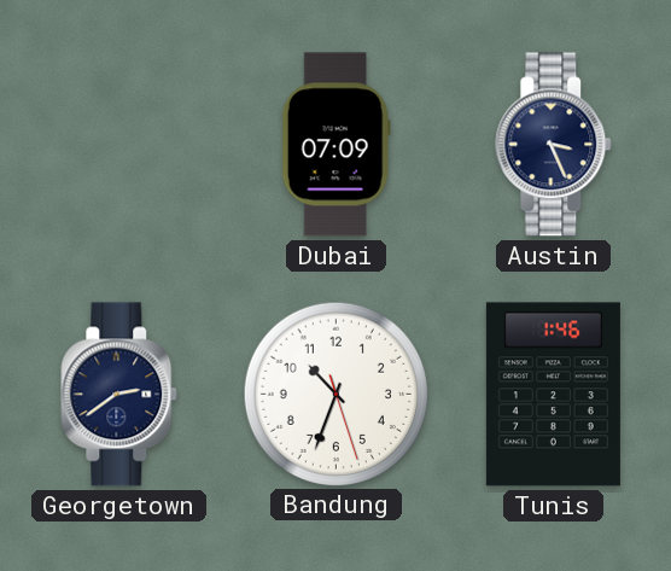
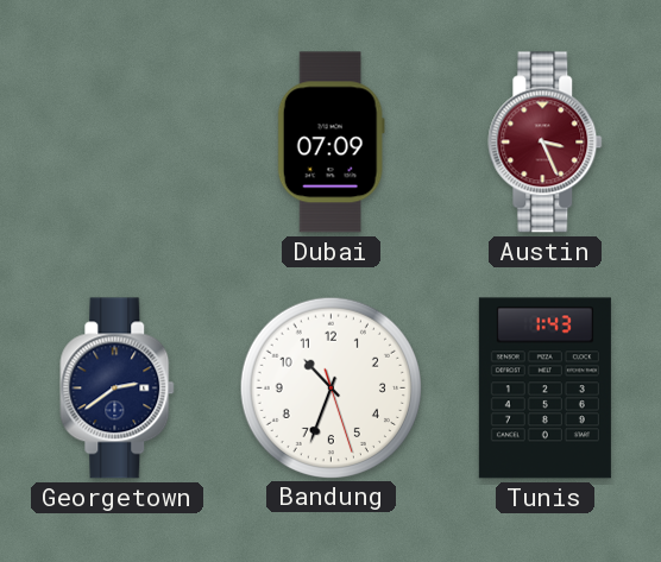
Austin dial: navy -> burgundy (546, 143)
Tunis: 1:46 -> 1:43 (544, 389)
